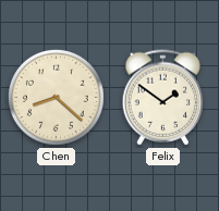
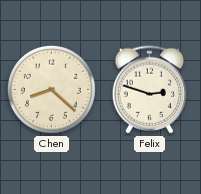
Felix: 1:51 -> 2:48 (150, 90)
